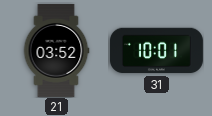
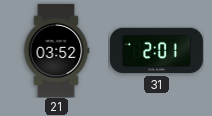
31: 10:01 -> 2:01 (156, 51)
